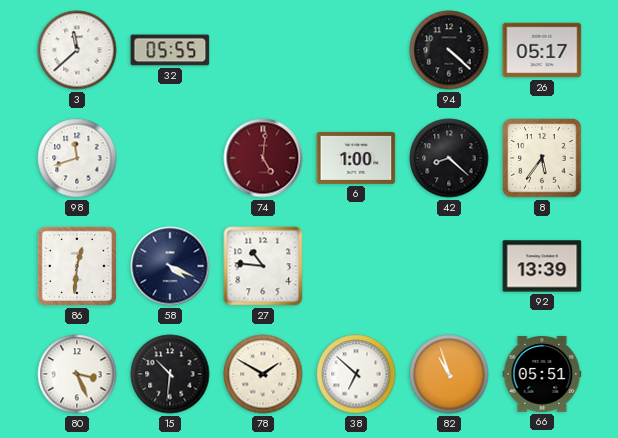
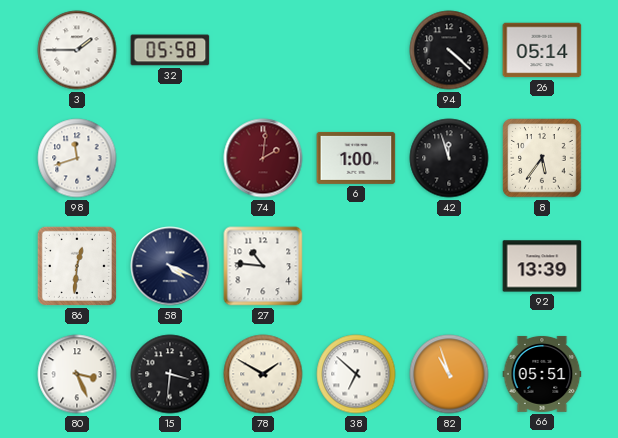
3: 11:38 -> 1:45 (77, 50)
32: 05:55 -> 05:58 (170, 50)
26: 05:17 -> 05:14 (542, 50)
74: 5:01 -> 2:01 (263, 158)
42: 8:22 -> 11:57 (449, 158)
15: 10:31 -> 3:31 (170, 374)
